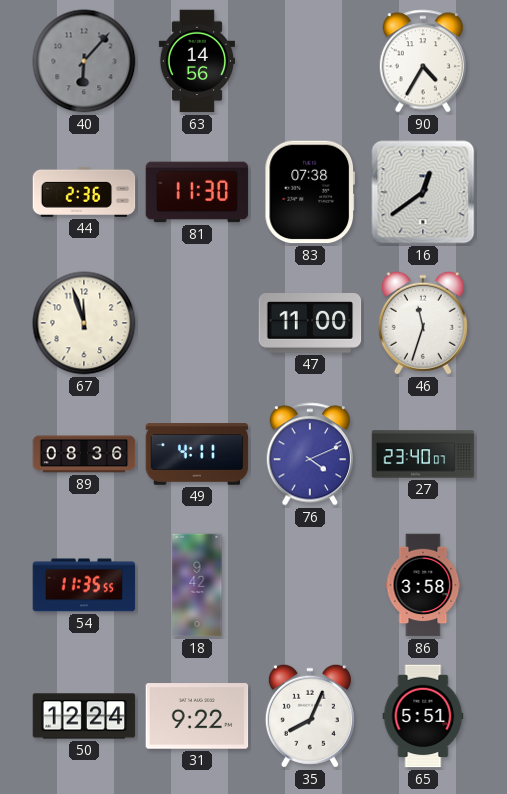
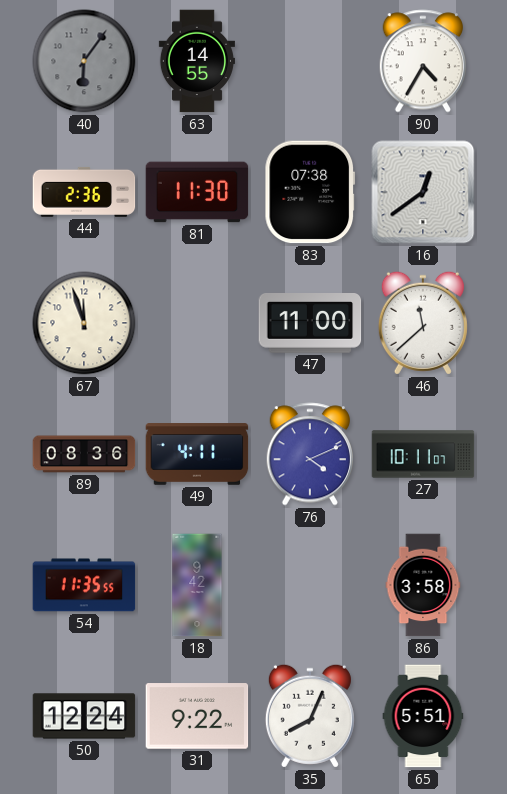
40: 6:07 -> 6:06 (84, 61)
63: 14:56 -> 14:55 (197, 61)
46: 11:33 -> 11:38 (423, 323)
27: 23:40 -> 10:11 (423, 454)
